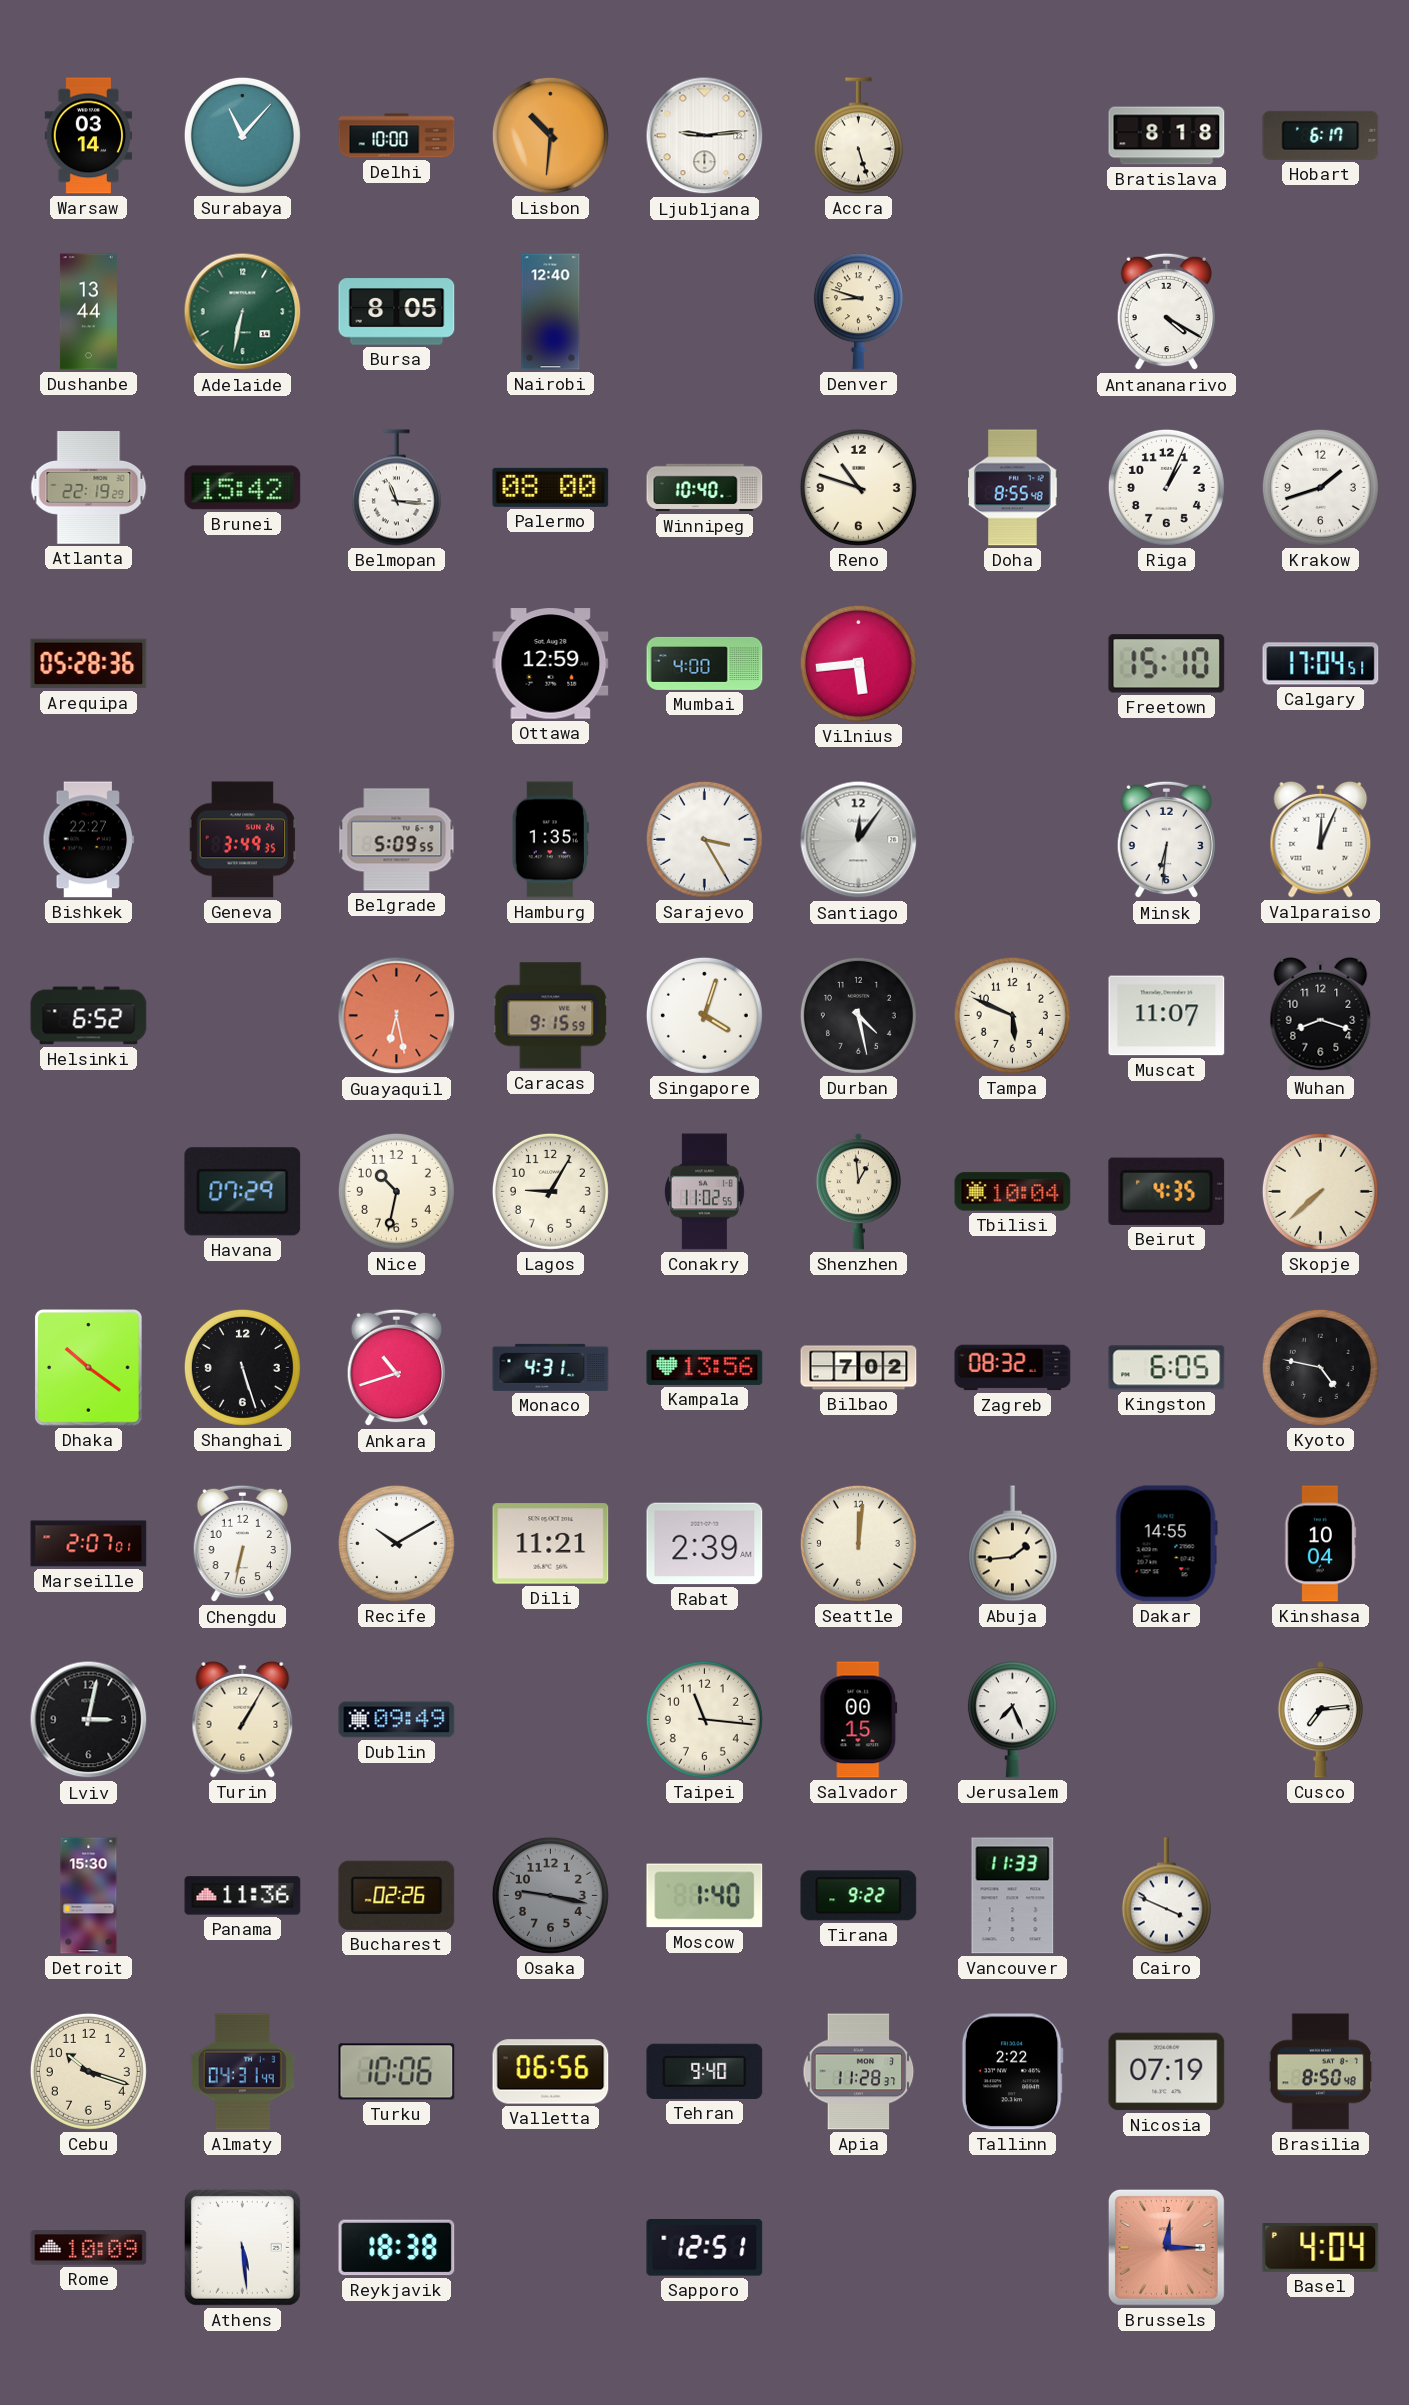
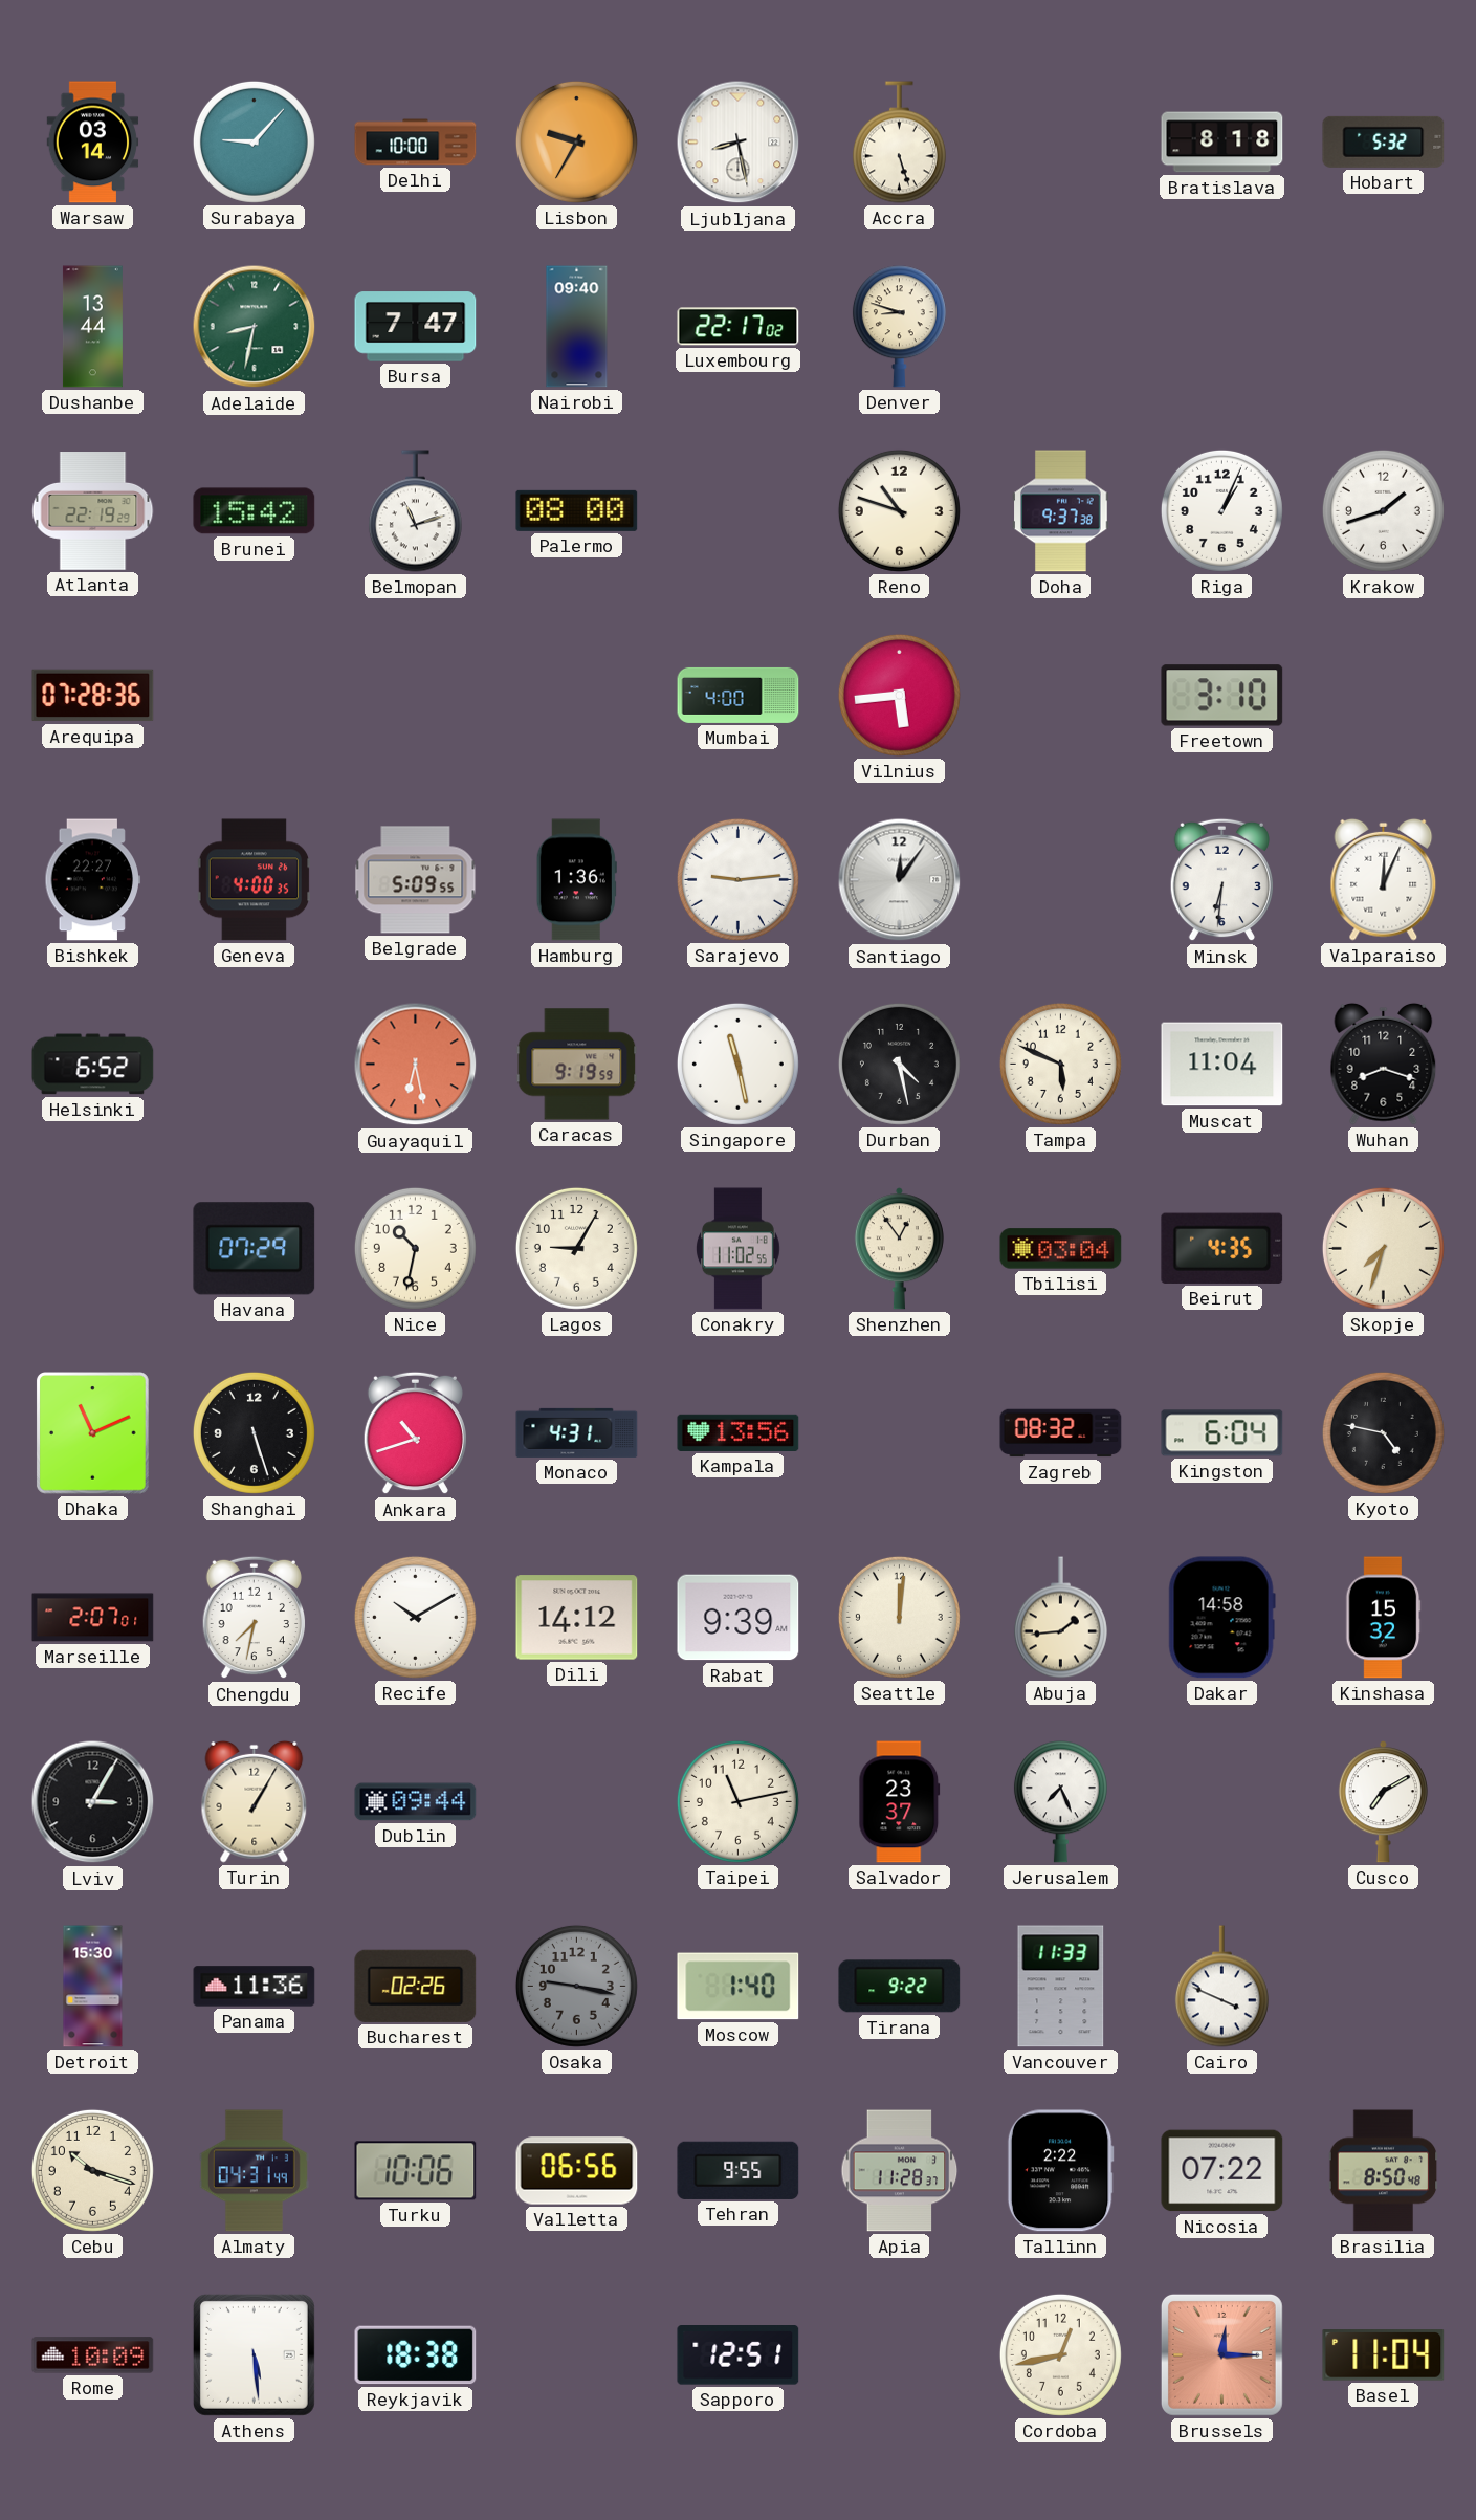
Surabaya: 11:07 -> 9:07 (254, 141)
Lisbon: 10:31 -> 9:35 (576, 141)
Ljubljana: 9:14 -> 8:28 (739, 143)
Hobart: 6:17 -> 5:32 (1384, 141)
Adelaide: 6:32 -> 8:32 (255, 327)
Bursa: 8:05 -> 7:47 (416, 327)
Nairobi: 12:40 -> 09:40 (577, 327)
Luxembourg: none -> 22:17 (739, 327)
Antananarivo: 4:20 -> none (1166, 312)
Belmopan: 11:16 -> 11:12 (415, 511)
Winnipeg: 10:40 -> none (705, 488)
Doha: 8:55 -> 9:37 (1061, 511)
Arequipa: 05:28 -> 07:28 (93, 696)
Ottawa: 12:59 -> none (551, 664)
Freetown: 15:10 -> 3:10 (1222, 696)
Calgary: 17:04 -> none (1321, 664)
Geneva: 3:49 -> 4:00 (255, 880)
Hamburg: 1:35 -> 1:36 (576, 880)
Sarajevo: 3:25 -> 9:14 (737, 879)
Caracas: 9:15 -> 9:19 (577, 1065)
Singapore: 4:03 -> 11:28 (737, 1064)
Muscat: 11:07 -> 11:04 (1222, 1065)
Shenzhen: 12:59 -> 12:54 (899, 1249)
Tbilisi: 10:04 -> 03:04 (1061, 1249)
Skopje: 7:38 -> 7:33 (1383, 1248)
Dhaka: 10:21 -> 11:11 (93, 1433)
Bilbao: 7:02 -> none (859, 1368)
Kingston: 6:05 -> 6:04 (1222, 1433)
Chengdu: 6:32 -> 7:32 (254, 1618)
Dili: 11:21 -> 14:12 (577, 1618)
Rabat: 2:39 -> 9:39 (739, 1618)
Dakar: 14:55 -> 14:58 (1221, 1618)
Kinshasa: 10:04 -> 15:32 (1383, 1618)
Lviv: 3:02 -> 3:05 (93, 1802)
Dublin: 09:49 -> 09:44 (416, 1802)
Taipei: 11:16 -> 11:13 (737, 1801)
Salvador: 00:15 -> 23:37 (900, 1802)
Cusco: 7:14 -> 7:10 (1383, 1802)
Tehran: 9:40 -> 9:55 (739, 2170)
Nicosia: 07:19 -> 07:22 (1222, 2171)
Cordoba: none -> 12:43 (1060, 2354)
Basel: 4:04 -> 11:04 (1384, 2355)
